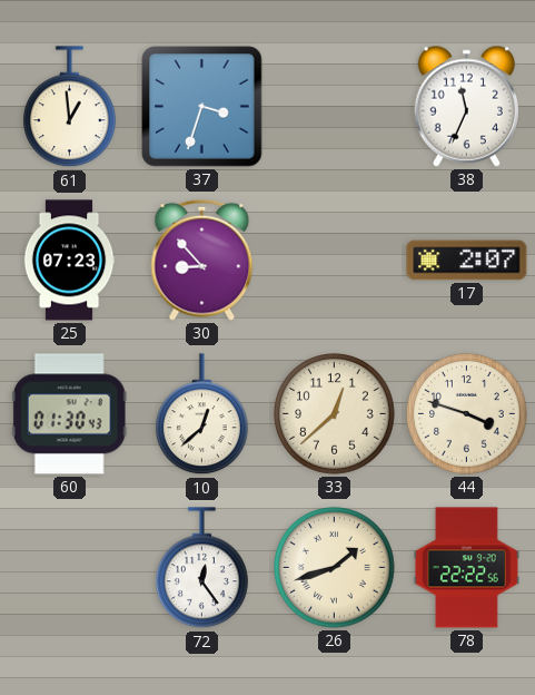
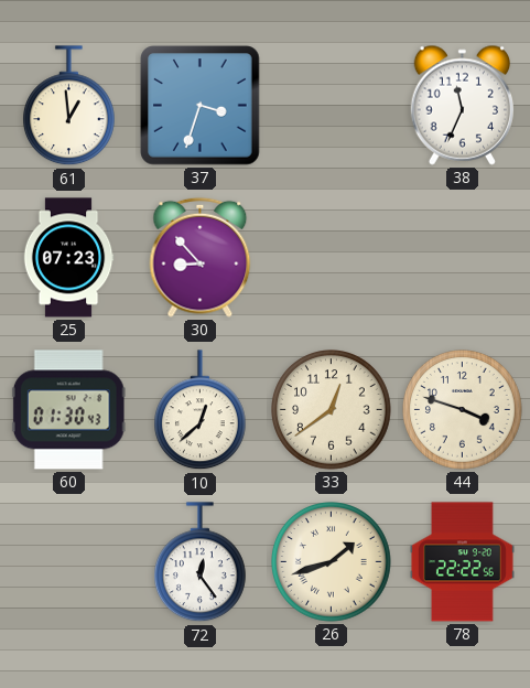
17: 2:07 -> none (467, 261)
33: 12:38 -> 12:39 (332, 410)
